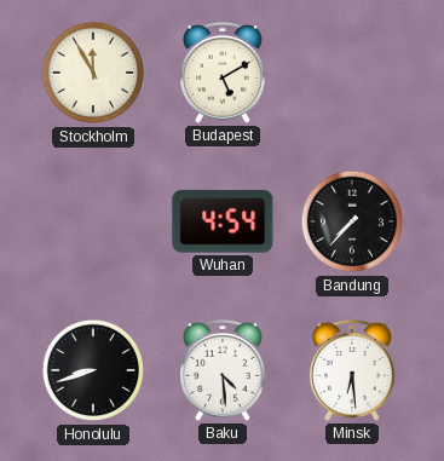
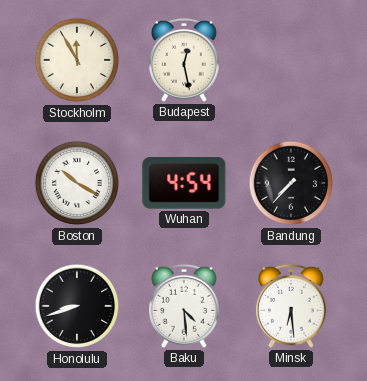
Budapest: 5:10 -> 12:28 (184, 60)
Boston: none -> 10:20 (77, 183)
